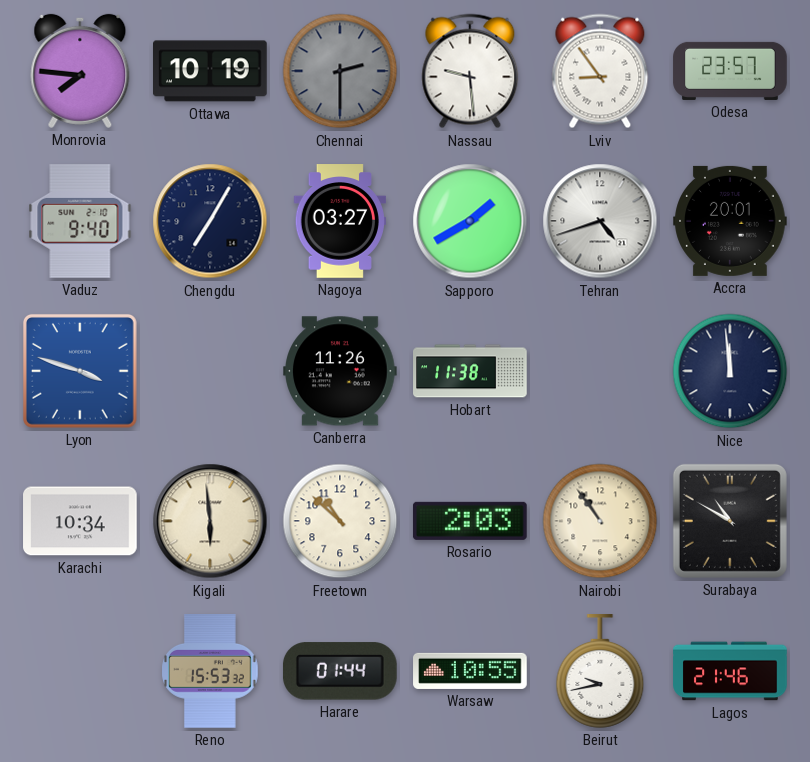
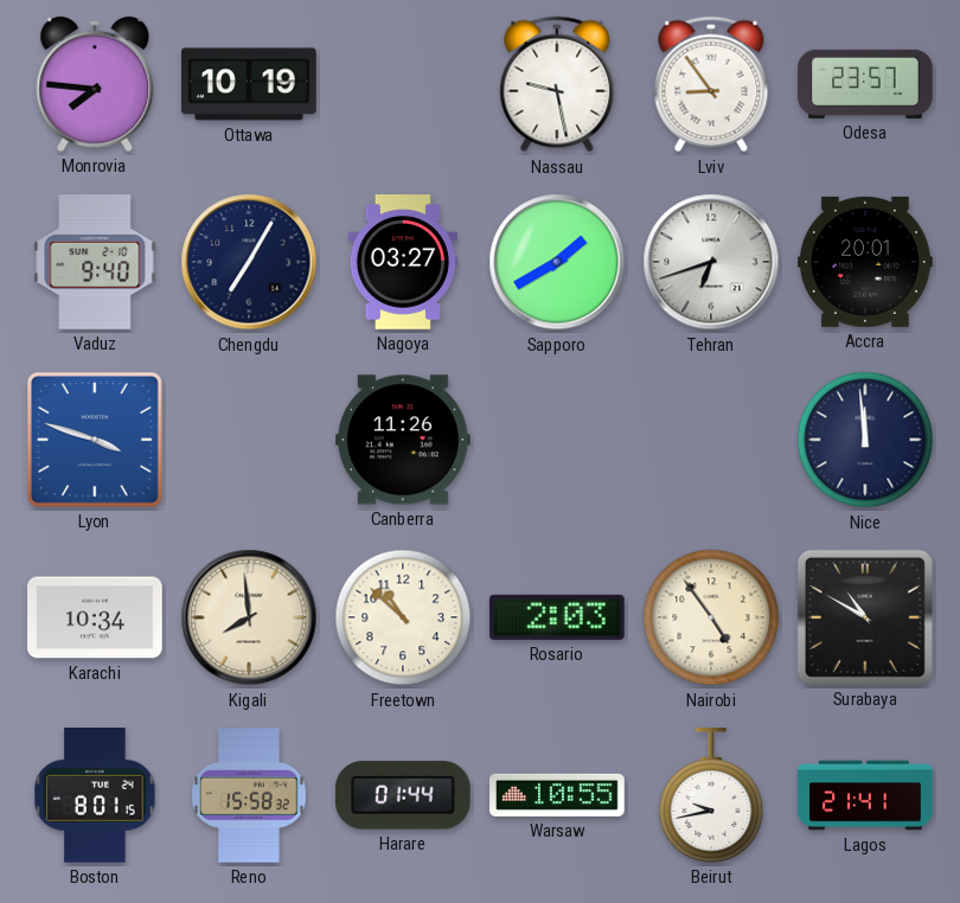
Chennai: 2:30 -> none (340, 71)
Nassau: 9:29 -> 9:28 (557, 84)
Tehran: 4:42 -> 6:42 (711, 262)
Hobart: 11:38 -> none (470, 371)
Kigali: 5:59 -> 7:59 (249, 617)
Nairobi: 10:54 -> 4:54 (711, 617)
Boston: none -> 8:01 (95, 796)
Reno: 15:53 -> 15:58 (249, 795)
Lagos: 21:46 -> 21:41 (865, 795)
